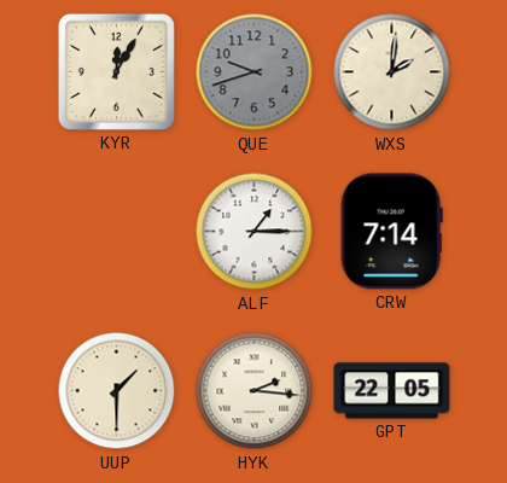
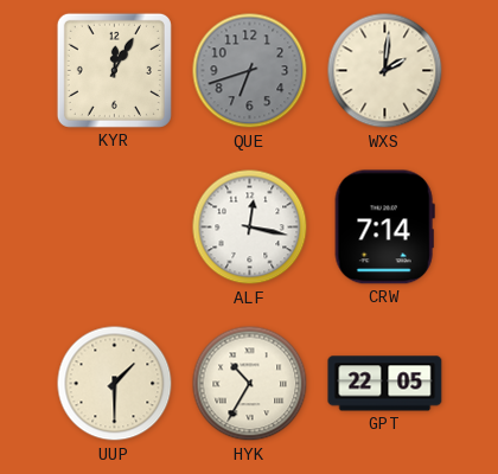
QUE: 9:42 -> 6:42 (250, 71)
ALF: 1:15 -> 12:17 (250, 228)
HYK: 2:16 -> 10:35 (250, 384)
